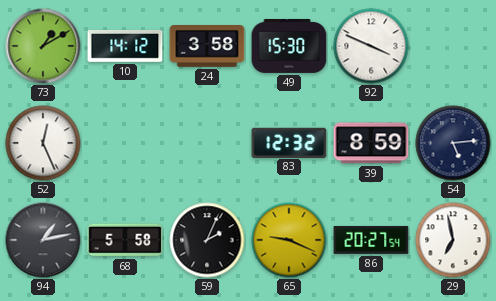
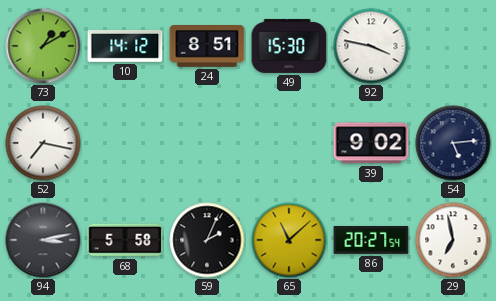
24: 3:58 -> 8:51 (207, 47)
92: 3:49 -> 3:47 (371, 46)
52: 12:26 -> 7:17 (43, 143)
83: 12:32 -> none (289, 142)
39: 8:59 -> 9:02 (371, 143)
94: 1:13 -> 3:13 (43, 240)
65: 9:19 -> 11:08 (289, 240)
